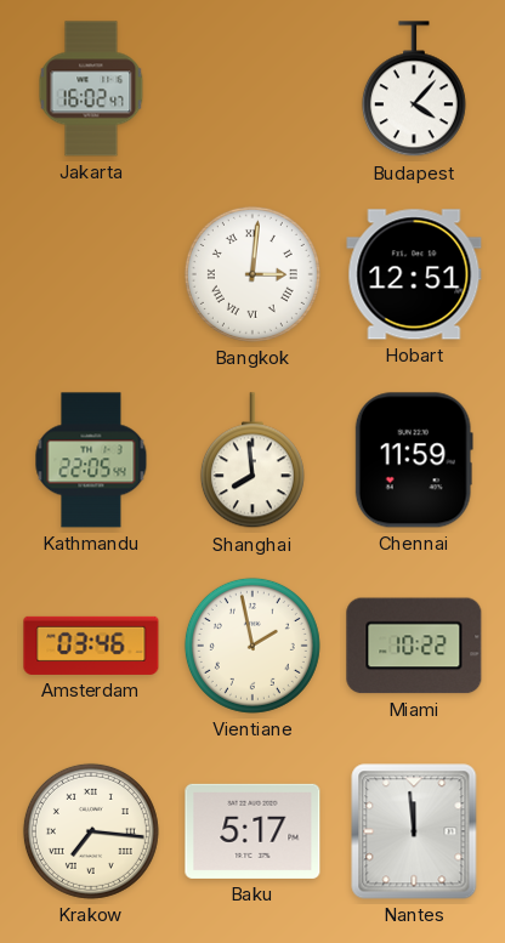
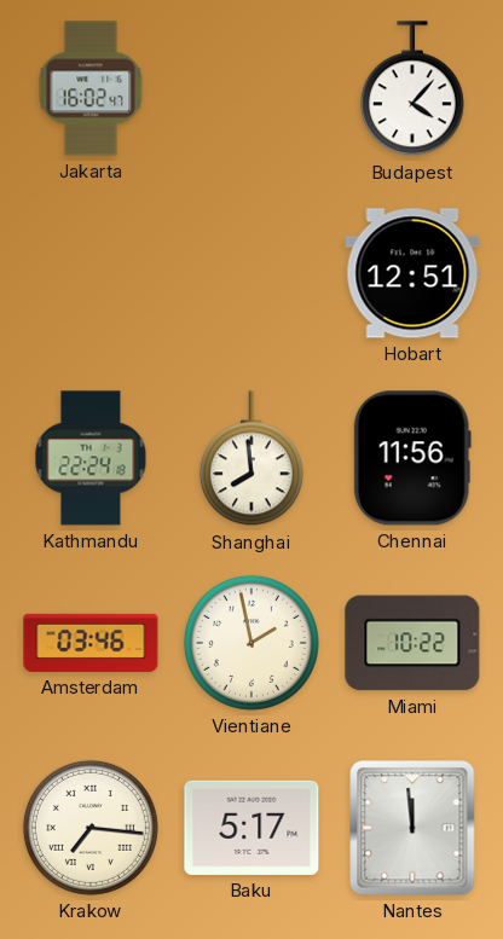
Bangkok: 3:01 -> none (252, 274)
Kathmandu: 22:05 -> 22:24 (91, 458)
Chennai: 11:59 -> 11:56 (412, 458)
